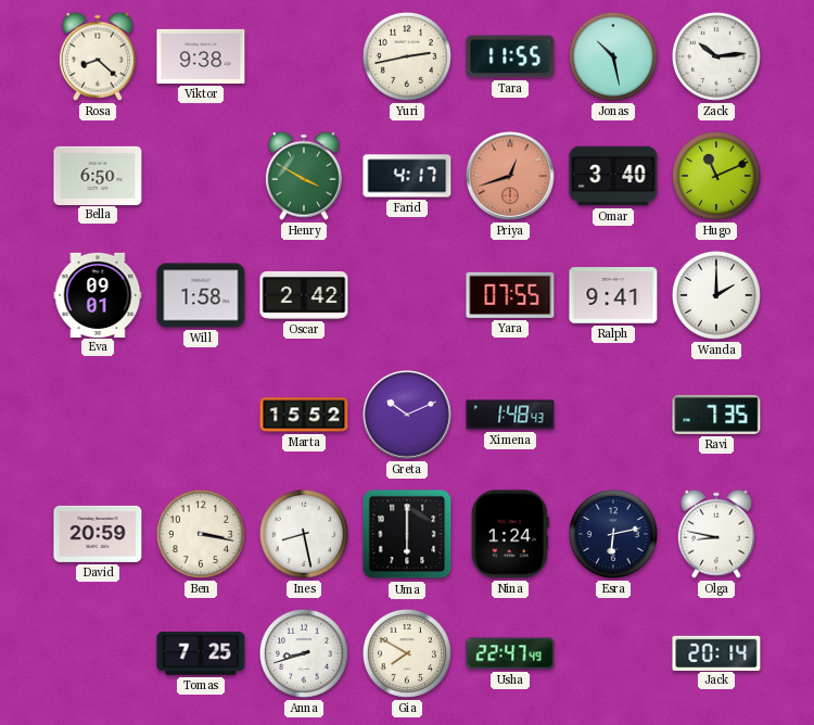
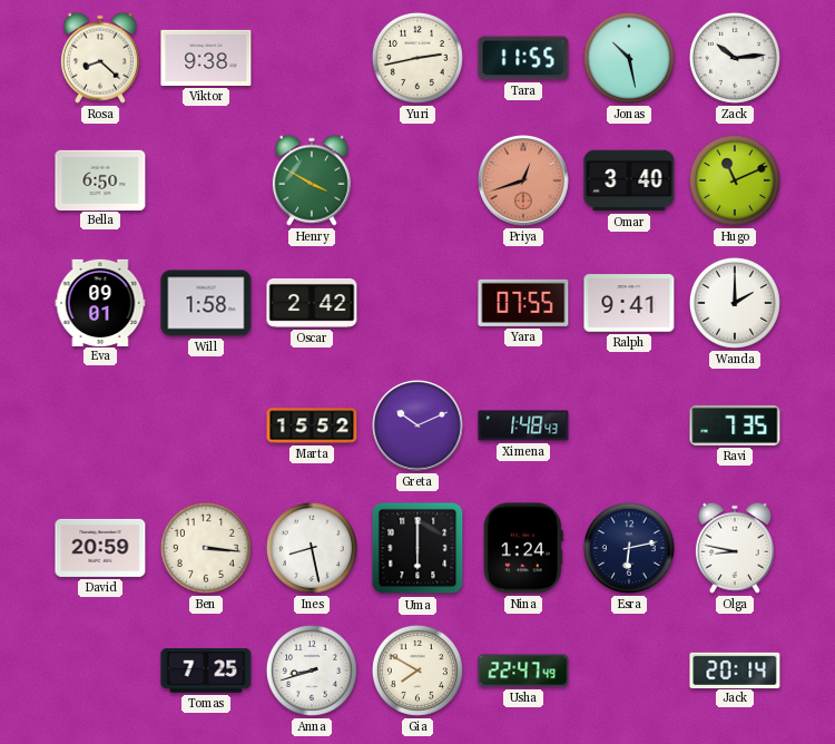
Farid: 4:17 -> none (407, 176)
Ben: 3:17 -> 3:16 (206, 548)
